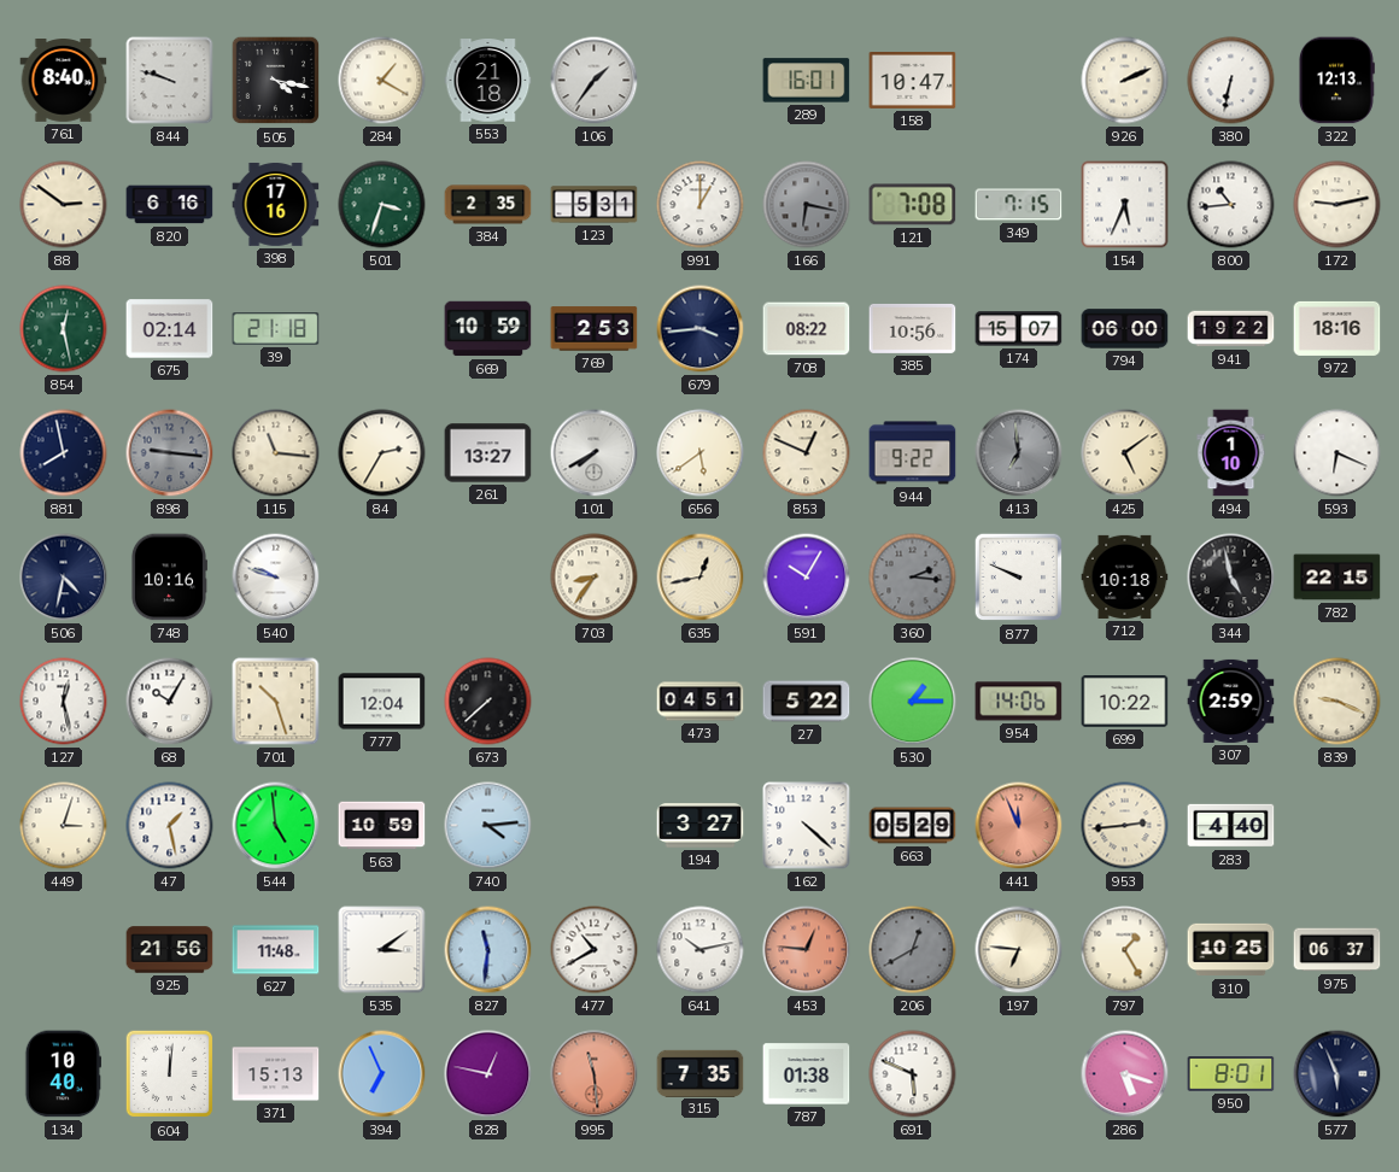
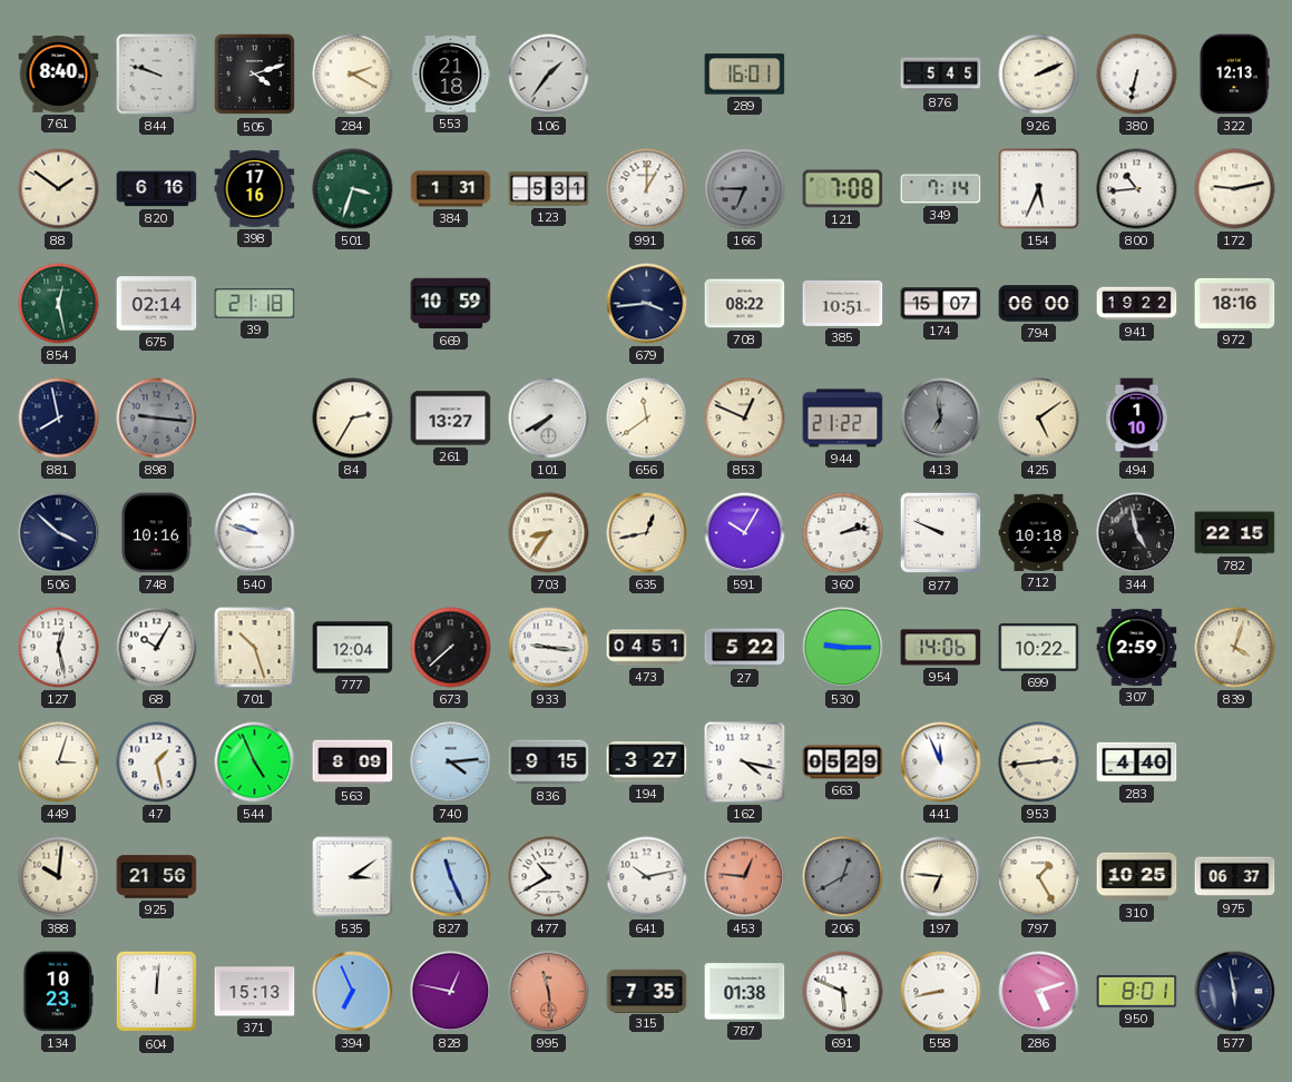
505: 4:17 -> 4:12 (255, 75)
284: 1:20 -> 2:20 (353, 75)
158: 10:47 -> none (913, 81)
876: none -> 5:45 (941, 75)
88: 2:51 -> 1:51 (59, 189)
384: 2:35 -> 1:31 (451, 189)
166: 6:17 -> 6:45 (745, 189)
349: 7:15 -> 7:14 (941, 189)
769: 2:53 -> none (595, 329)
385: 10:56 -> 10:51 (843, 303)
115: 11:16 -> none (276, 453)
656: 5:39 -> 11:39 (647, 419)
944: 9:22 -> 21:22 (843, 419)
593: 6:19 -> none (1337, 453)
506: 4:32 -> 3:52 (59, 533)
360: 2:16 -> 2:13 (843, 533)
360 dial: grey -> white (843, 533)
933: none -> 9:16 (549, 648)
530: 1:15 -> 9:15 (843, 648)
839: 9:19 -> 4:03 (1235, 648)
544: 4:59 -> 4:56 (255, 763)
563: 10:59 -> 8:09 (353, 763)
836: none -> 9:15 (549, 763)
162: 4:22 -> 4:17 (745, 763)
441 dial: salmon -> white (941, 763)
388: none -> 10:01 (59, 877)
627: 11:48 -> none (276, 950)
827: 11:31 -> 11:26 (451, 877)
134: 10:40 -> 10:23 (58, 992)
558: none -> 8:43 (941, 992)
286: 5:18 -> 5:12 (1039, 992)
577: 5:56 -> 5:58 (1235, 992)
